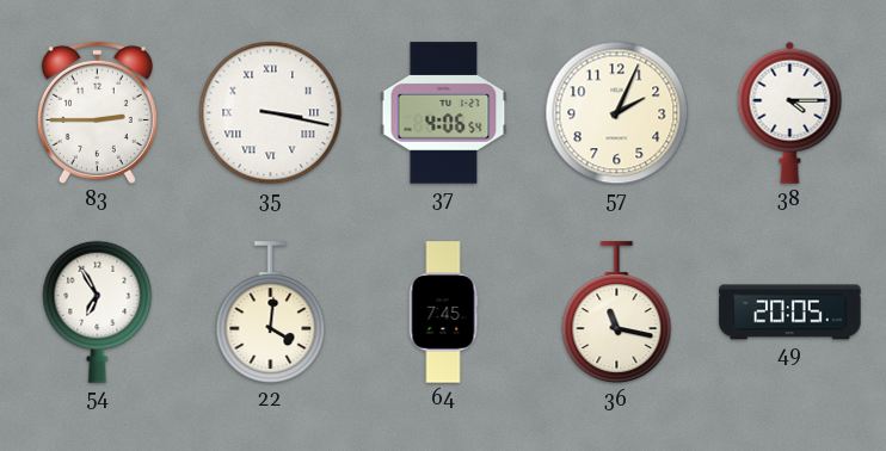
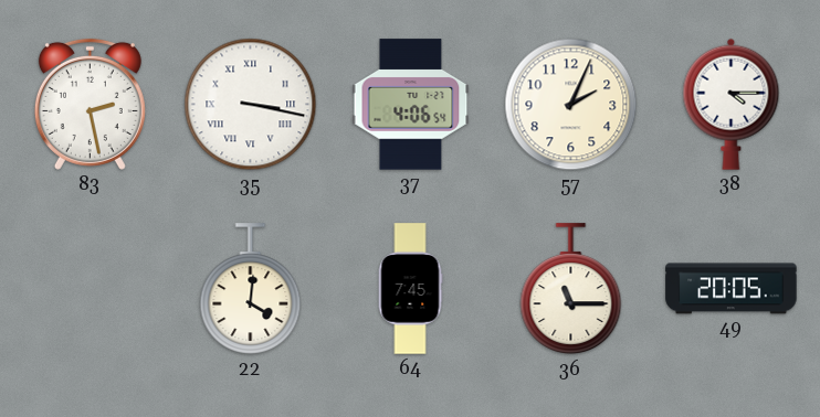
83: 2:45 -> 2:28 (90, 104)
54: 6:55 -> none (98, 311)
36: 11:17 -> 11:15 (571, 289)
